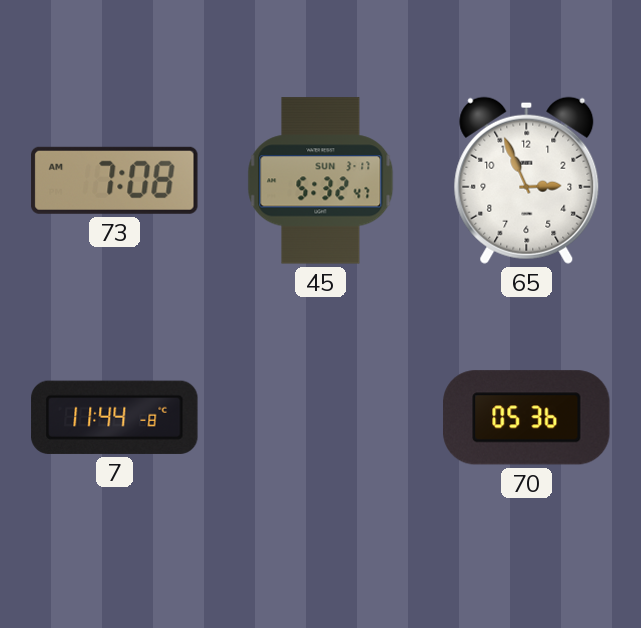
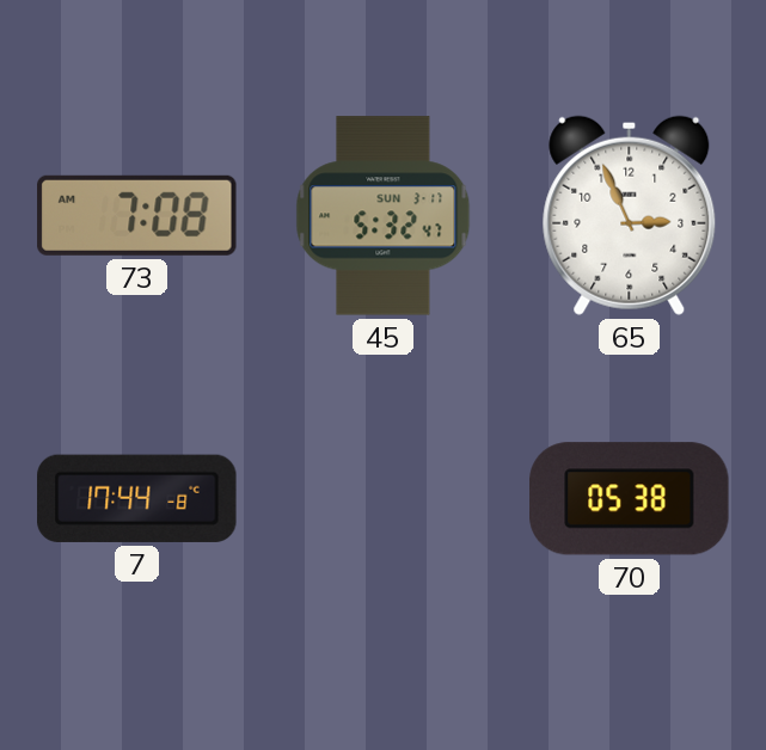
7: 11:44 -> 17:44 (137, 498)
70: 05:36 -> 05:38 (630, 499)
